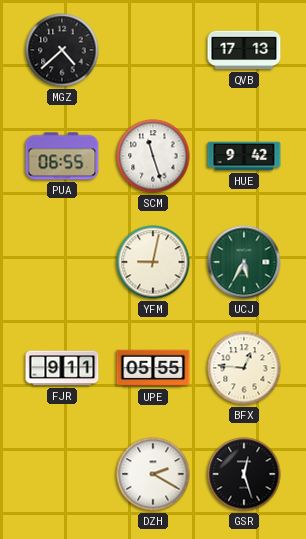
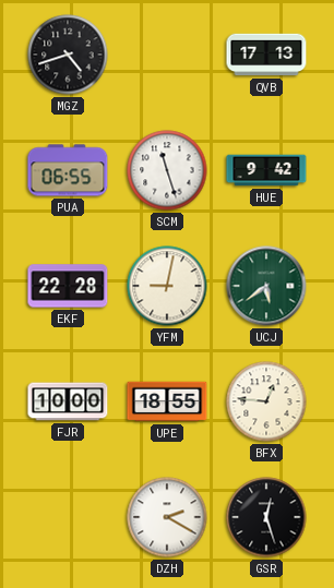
MGZ: 4:38 -> 4:42 (68, 55)
EKF: none -> 22:28 (68, 286)
UCJ: 5:35 -> 5:39 (266, 286)
FJR: 9:11 -> 10:00 (68, 401)
UPE: 05:55 -> 18:55 (167, 401)
